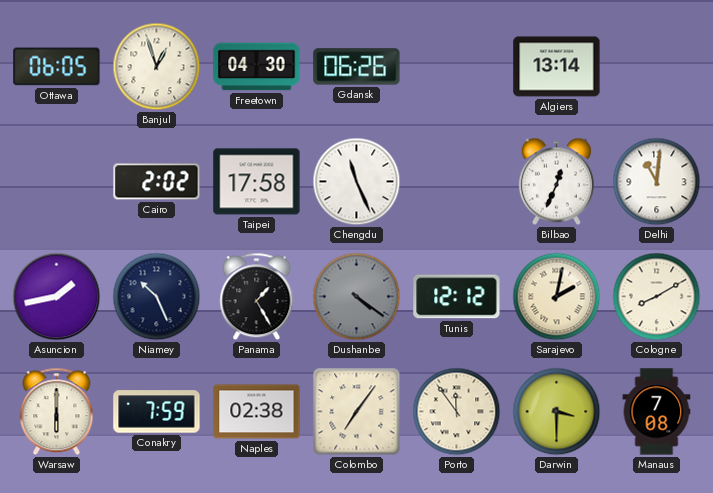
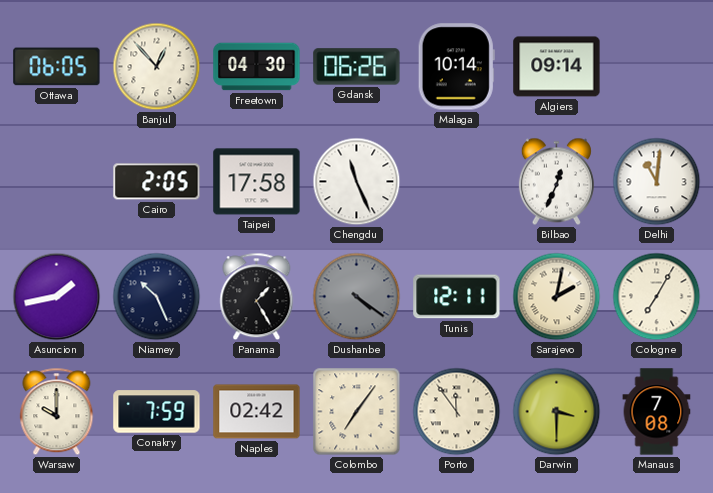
Banjul: 12:57 -> 12:53 (157, 67)
Malaga: none -> 10:14 (456, 67)
Algiers: 13:14 -> 09:14 (557, 67)
Cairo: 2:02 -> 2:05 (157, 182)
Tunis: 12:12 -> 12:11 (457, 297)
Cologne: 8:10 -> 7:05 (657, 297)
Warsaw: 6:00 -> 10:00 (57, 412)
Naples: 02:38 -> 02:42 (257, 412)
